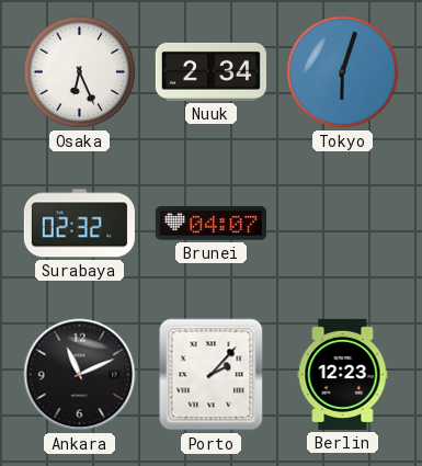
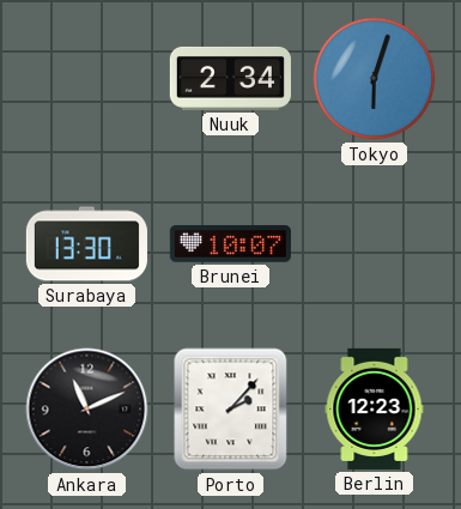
Osaka: 6:26 -> none (80, 72)
Surabaya: 02:32 -> 13:30 (86, 244)
Brunei: 04:07 -> 10:07 (230, 244)
